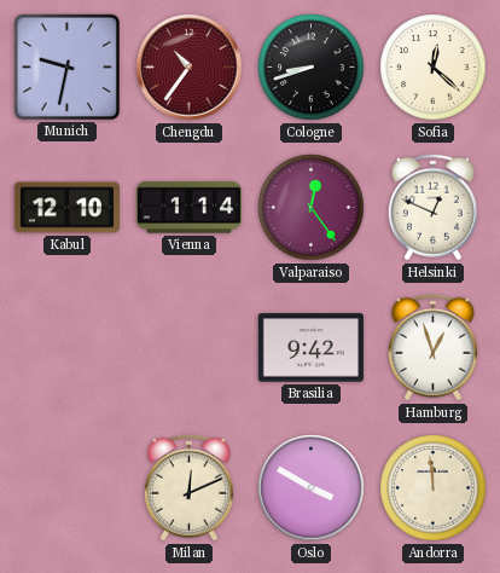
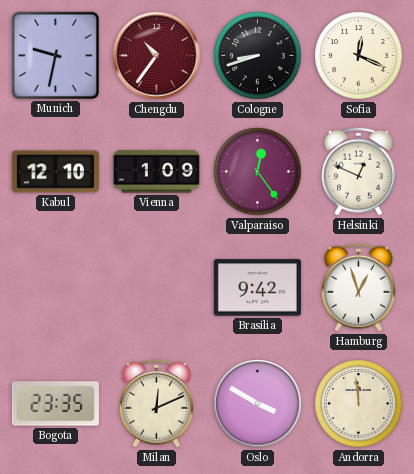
Sofia: 12:22 -> 12:19 (359, 56)
Vienna: 1:14 -> 1:09 (156, 172)
Bogota: none -> 23:35 (55, 404)
